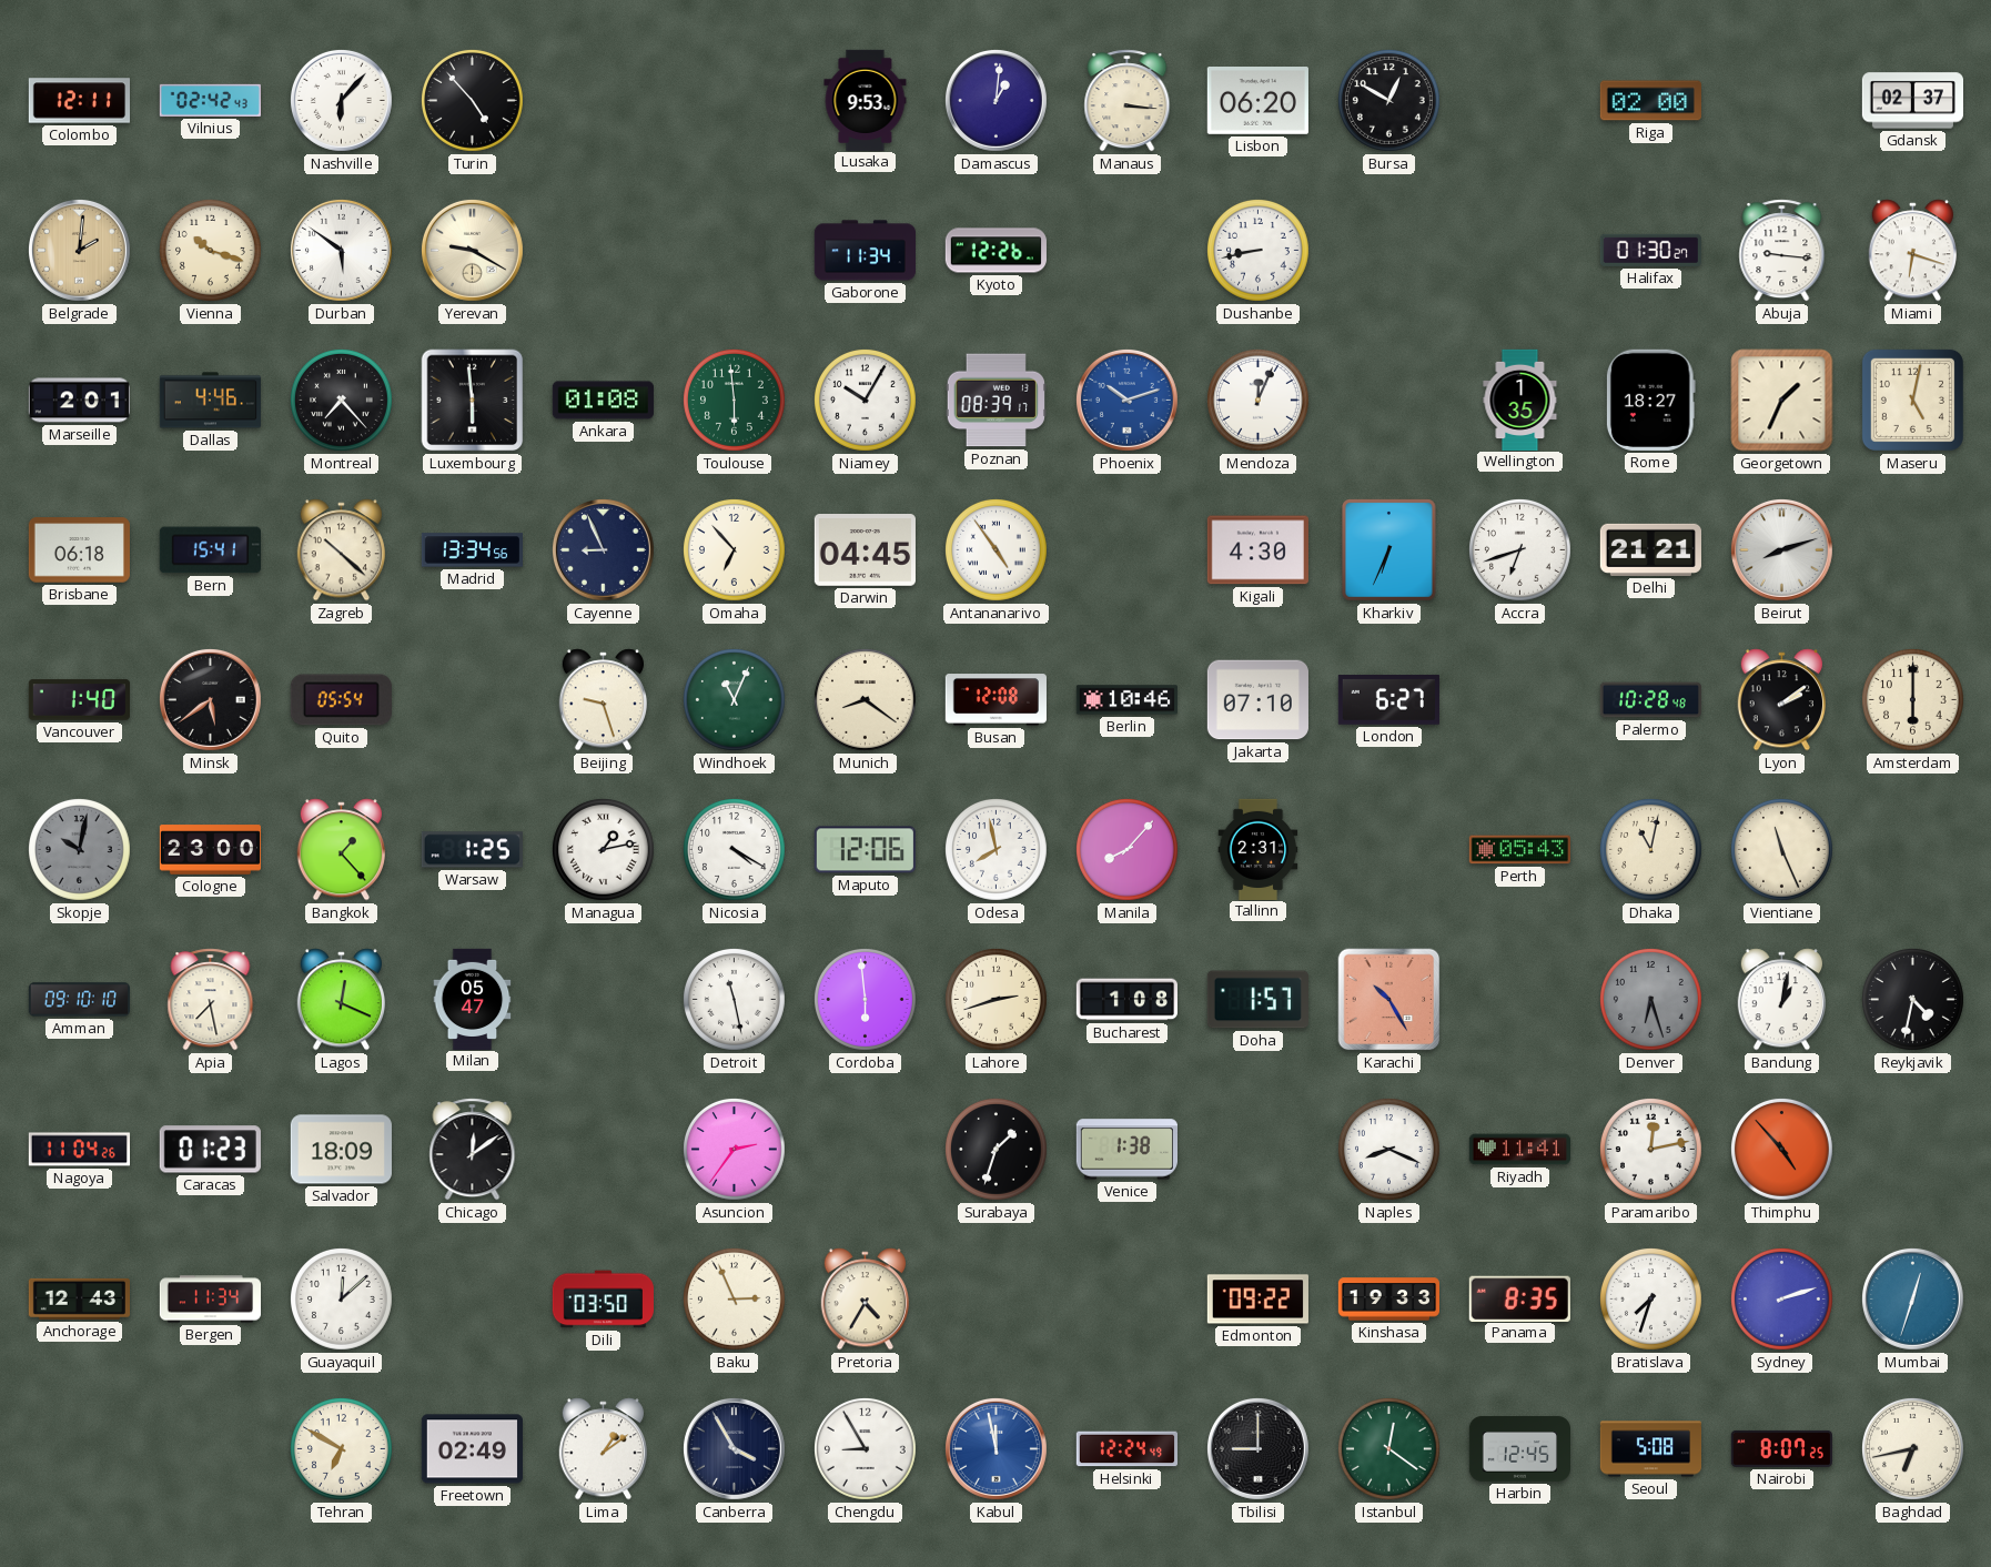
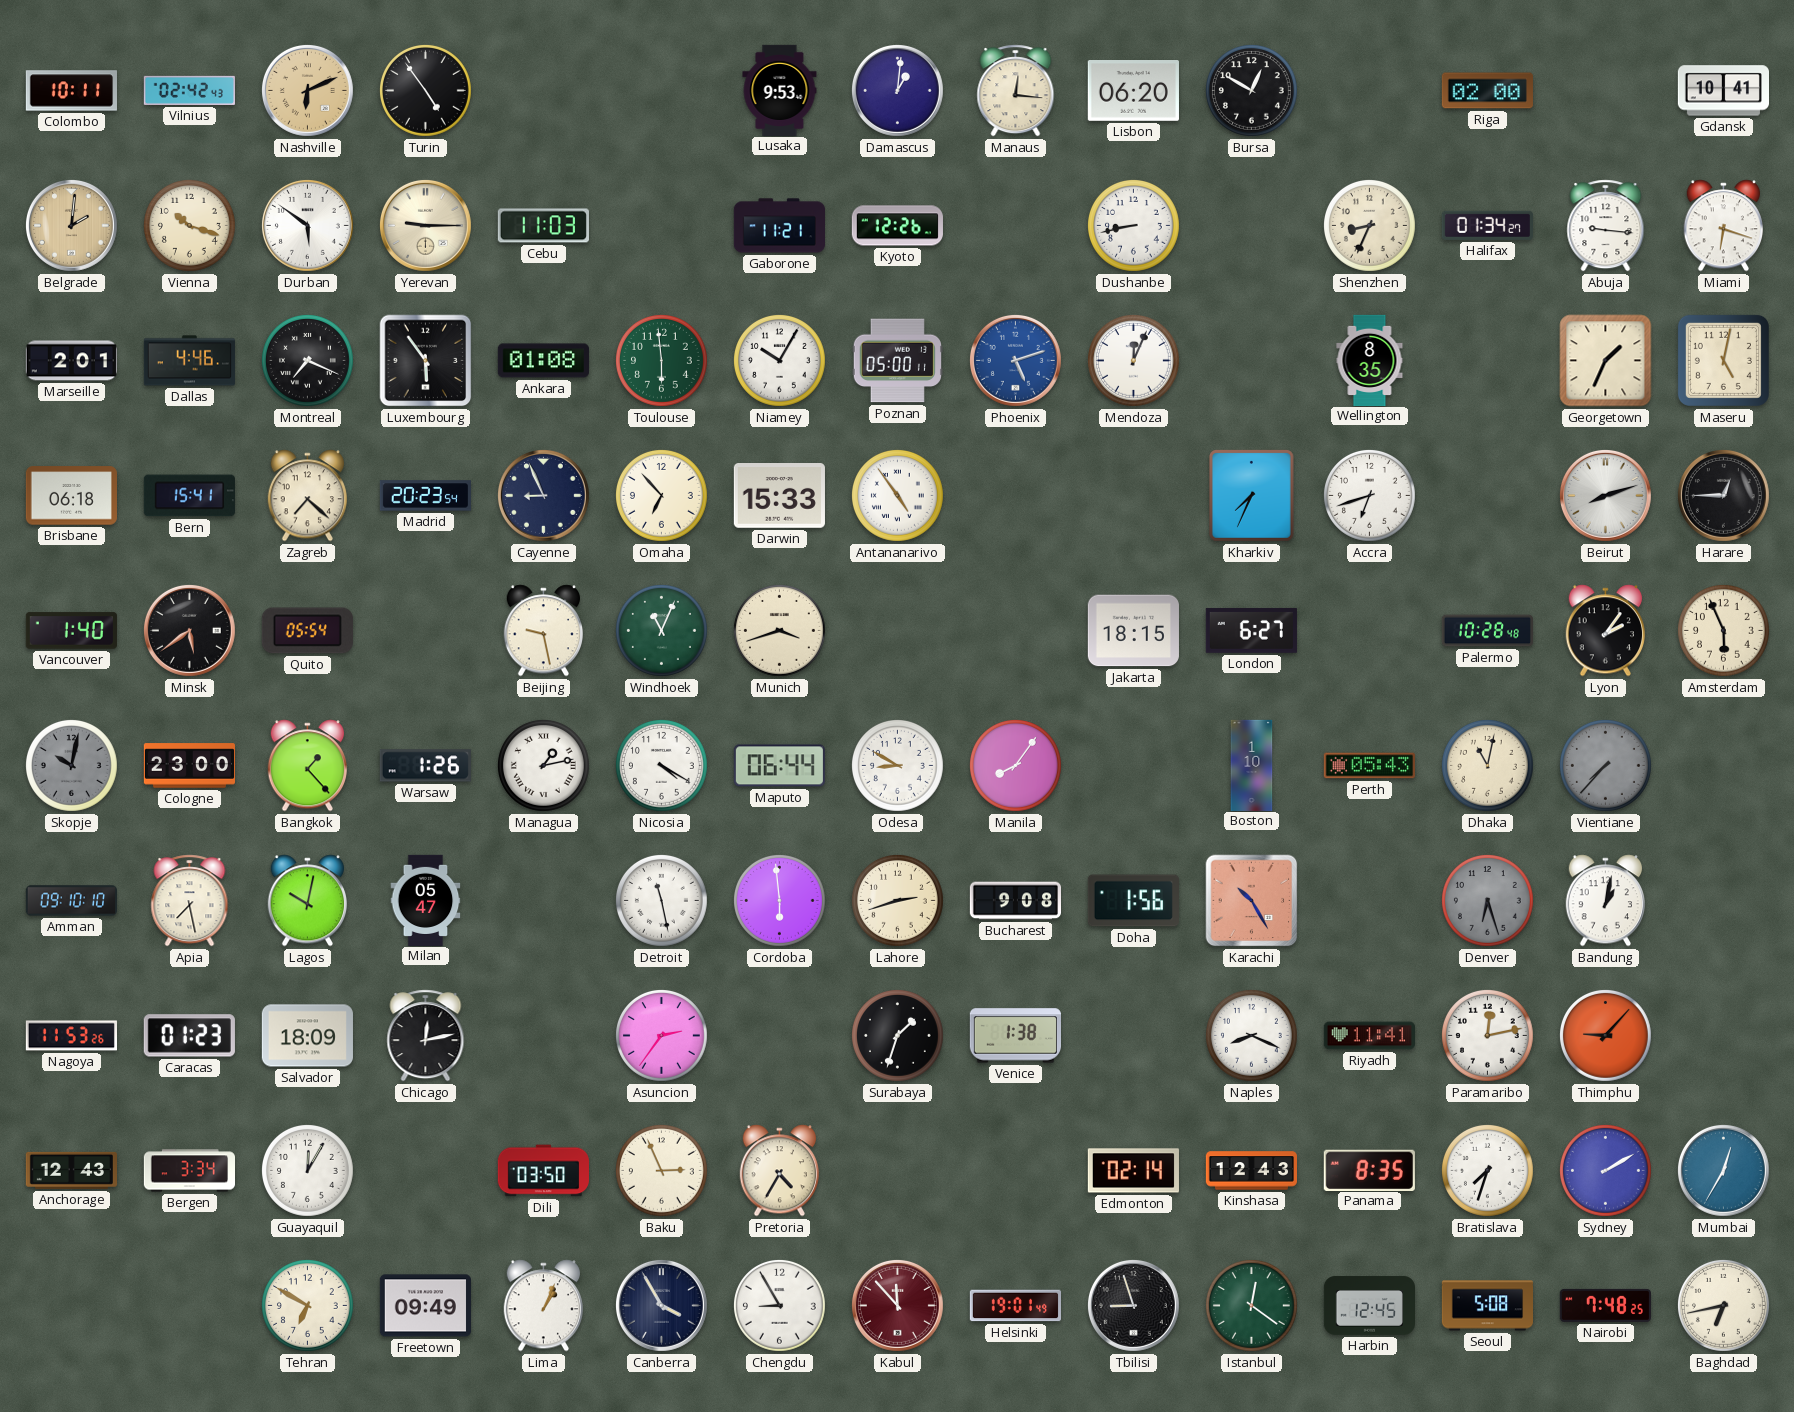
Colombo: 12:11 -> 10:11 (71, 91)
Nashville: 6:07 -> 6:11 (307, 90)
Nashville dial: white -> champagne (307, 90)
Turin: 4:53 -> 4:54 (426, 91)
Manaus: 3:16 -> 12:16 (1016, 91)
Gdansk: 02:37 -> 10:41 (1723, 91)
Yerevan: 9:20 -> 9:15 (425, 225)
Cebu: none -> 11:03 (543, 226)
Gaborone: 11:34 -> 11:21 (779, 226)
Shenzhen: none -> 8:34 (1370, 226)
Halifax: 01:30 -> 01:34 (1487, 225)
Montreal: 7:23 -> 7:19 (308, 361)
Luxembourg: 5:59 -> 5:54 (426, 361)
Poznan: 08:39 -> 05:00 (897, 361)
Phoenix: 10:12 -> 5:12 (1015, 360)
Wellington: 1:35 -> 8:35 (1370, 360)
Rome: 18:27 -> none (1650, 400)
Zagreb: 10:22 -> 7:22 (307, 496)
Madrid: 13:34 -> 20:23 (425, 496)
Darwin: 04:45 -> 15:33 (779, 496)
Kigali: 4:30 -> none (1257, 550)
Kharkiv: 6:34 -> 7:34 (1252, 496)
Delhi: 21:21 -> none (1650, 549)
Harare: none -> 12:45 (1723, 495)
Beijing: 9:27 -> 9:28 (543, 631)
Munich: 8:21 -> 3:42 (780, 631)
Busan: 12:08 -> none (995, 700)
Berlin: 10:46 -> none (1126, 700)
Jakarta: 07:10 -> 18:15 (1133, 631)
Lyon: 2:09 -> 2:06 (1605, 631)
Amsterdam: 6:00 -> 5:56 (1724, 631)
Warsaw: 1:25 -> 1:26 (425, 766)
Maputo: 12:06 -> 06:44 (779, 766)
Odesa: 7:58 -> 8:50 (898, 766)
Manila: 8:07 -> 8:06 (1016, 766)
Tallinn: 2:31 -> none (1259, 849)
Boston: none -> 1:10 (1252, 765)
Vientiane: 11:26 -> 7:37 (1606, 766)
Vientiane dial: cream -> grey (1606, 766)
Lagos: 12:19 -> 10:02 (307, 901)
Bucharest: 1:08 -> 9:08 (1015, 901)
Doha: 1:57 -> 1:56 (1133, 901)
Reykjavik: 4:32 -> none (1913, 1000)
Nagoya: 11:04 -> 11:53 (71, 1036)
Chicago: 12:09 -> 12:13 (426, 1036)
Thimphu: 4:53 -> 9:07 (1606, 1036)
Bergen: 11:34 -> 3:34 (189, 1171)
Guayaquil: 12:08 -> 12:05 (308, 1171)
Edmonton: 09:22 -> 02:14 (1133, 1171)
Kinshasa: 19:33 -> 12:43 (1251, 1171)
Sydney: 2:12 -> 2:10 (1606, 1171)
Mumbai: 12:33 -> 12:35 (1723, 1170)
Freetown: 02:49 -> 09:49 (425, 1306)
Lima: 1:09 -> 1:04 (543, 1306)
Kabul: 11:58 -> 11:53 (897, 1305)
Kabul dial: blue -> burgundy (897, 1305)
Helsinki: 12:24 -> 19:01 (1015, 1306)
Tbilisi: 9:00 -> 8:57 (1133, 1305)
Nairobi: 8:07 -> 7:48 (1605, 1305)
